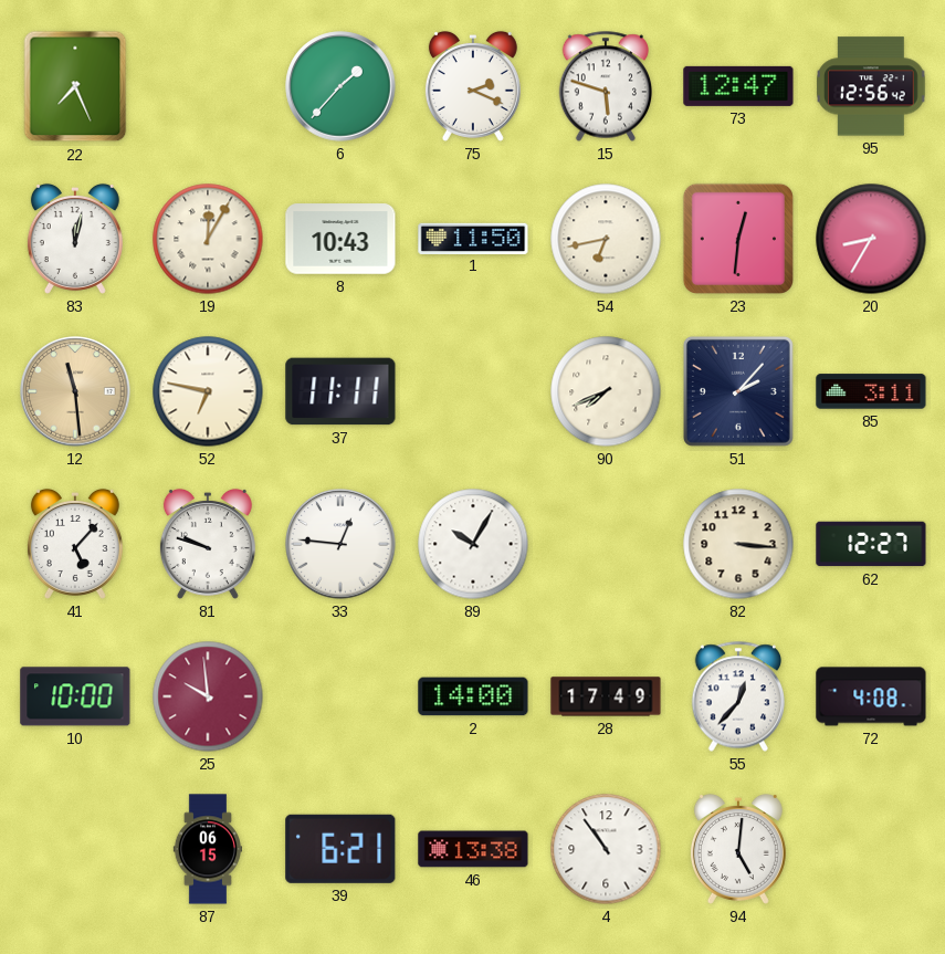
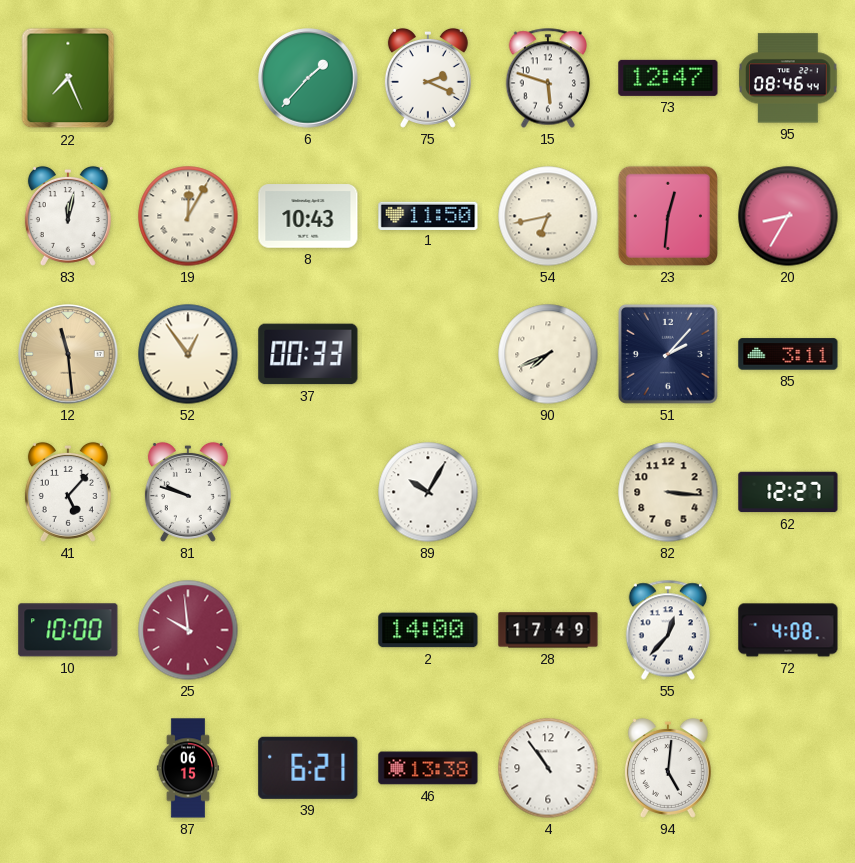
95: 12:56 -> 08:46 (788, 78)
52: 6:47 -> 12:54 (188, 354)
37: 11:11 -> 00:33 (308, 354)
33: 12:46 -> none (340, 544)
